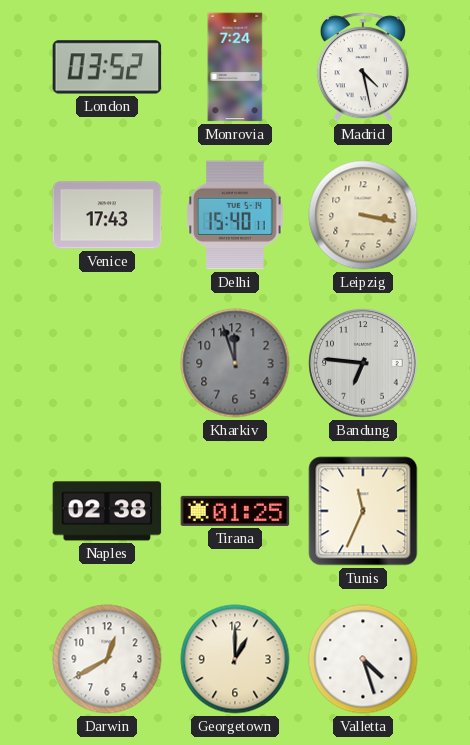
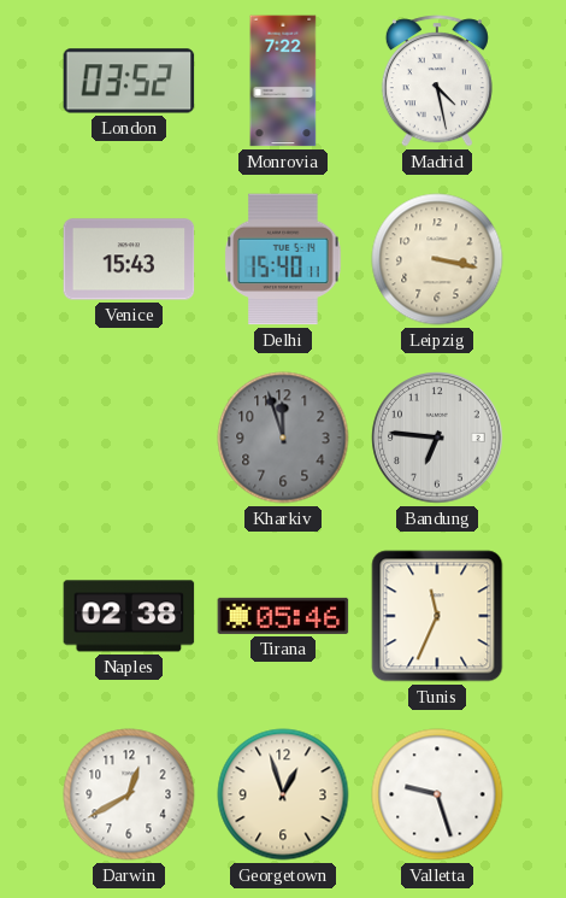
Monrovia: 7:24 -> 7:22 (283, 81)
Venice: 17:43 -> 15:43 (129, 259)
Tirana: 01:25 -> 05:46 (283, 616)
Georgetown: 1:00 -> 12:57 (283, 794)
Valletta: 4:27 -> 9:27 (437, 794)
